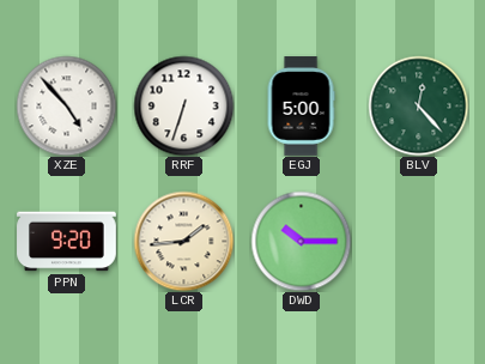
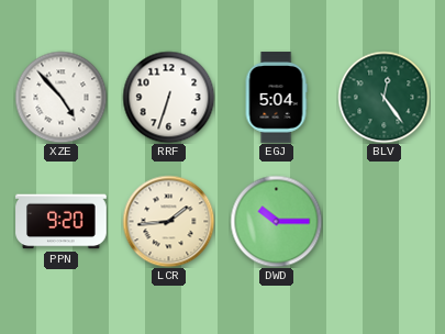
EGJ: 5:00 -> 5:04 (276, 98)
BLV: 12:23 -> 12:24 (383, 97)
